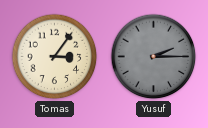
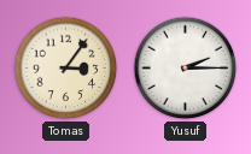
Yusuf dial: grey -> white (186, 69)
